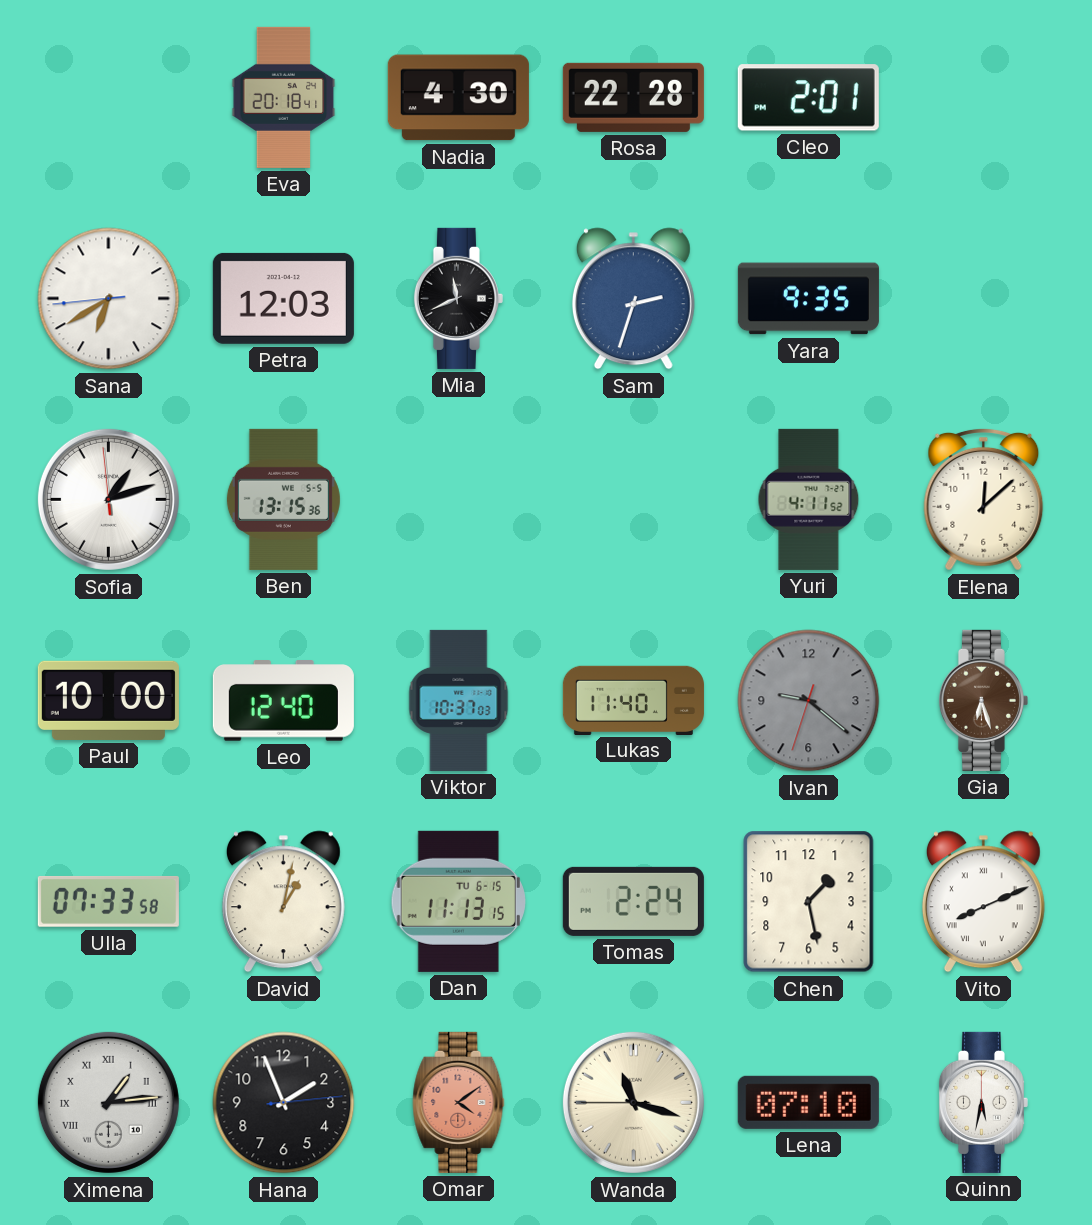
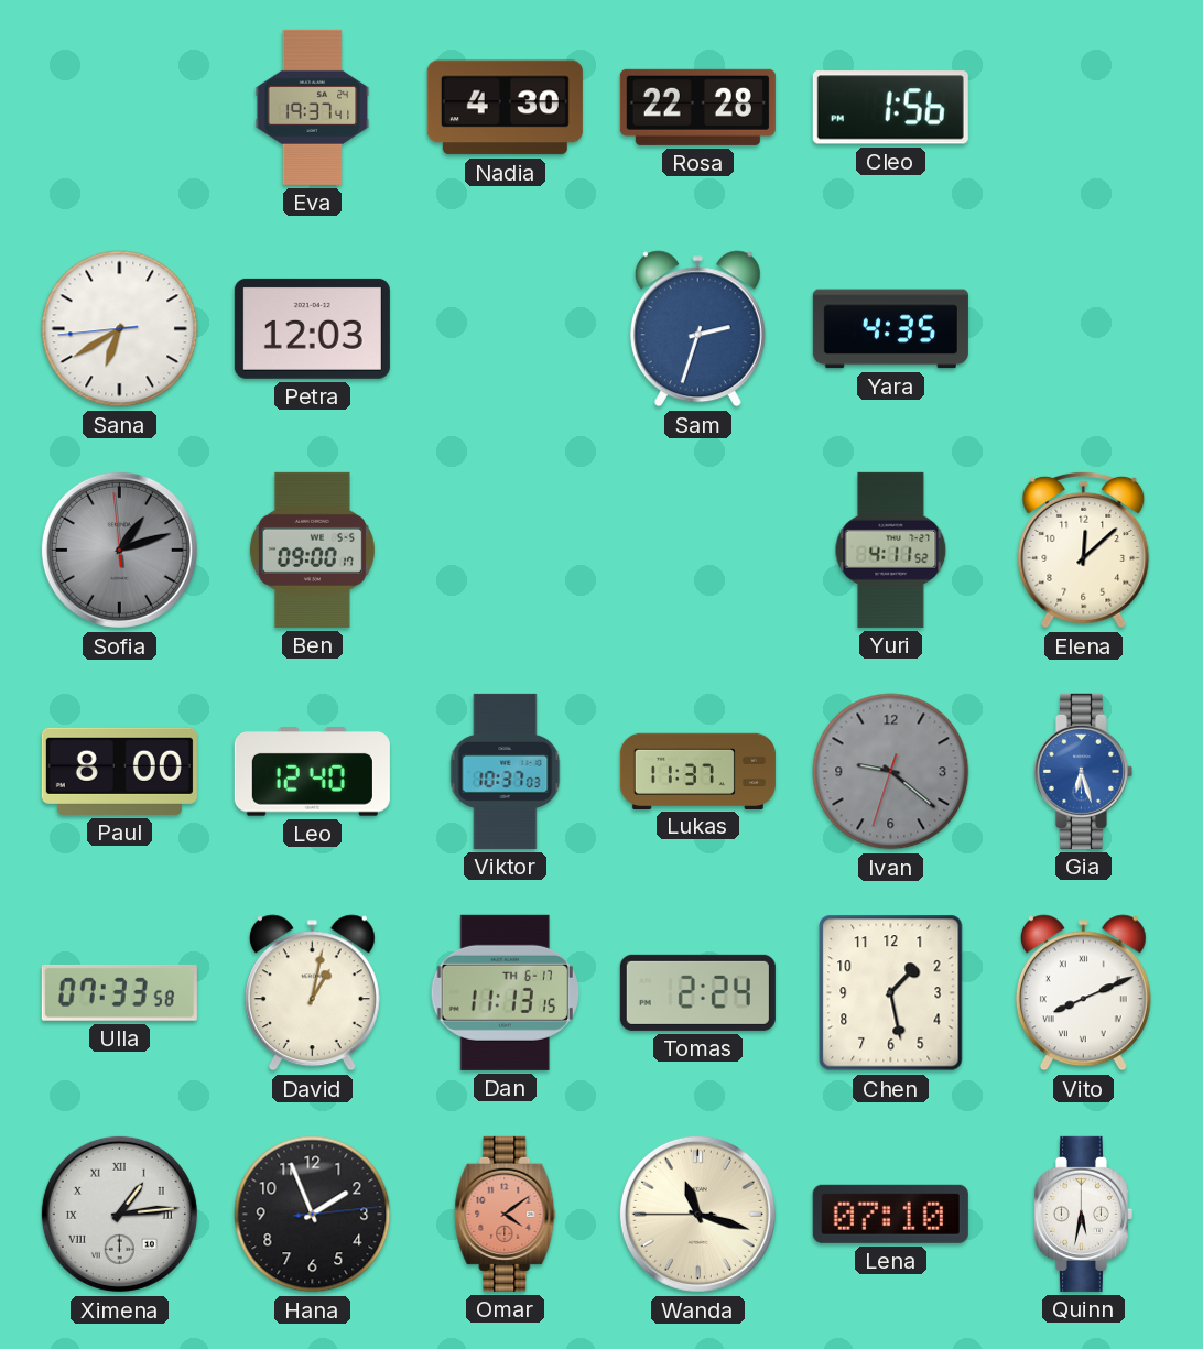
Eva: 20:18 -> 19:37 (313, 107)
Cleo: 2:01 -> 1:56 (890, 108)
Mia: 11:41 -> none (458, 298)
Yara: 9:35 -> 4:35 (890, 329)
Sofia dial: white -> grey (119, 550)
Ben: 13:15 -> 09:00 (312, 550)
Paul: 10:00 -> 8:00 (119, 771)
Lukas: 11:40 -> 11:37 (697, 771)
Gia dial: brown -> blue (1083, 771)
Dan date: TU 6-15 -> TH 6-17 (505, 992)
